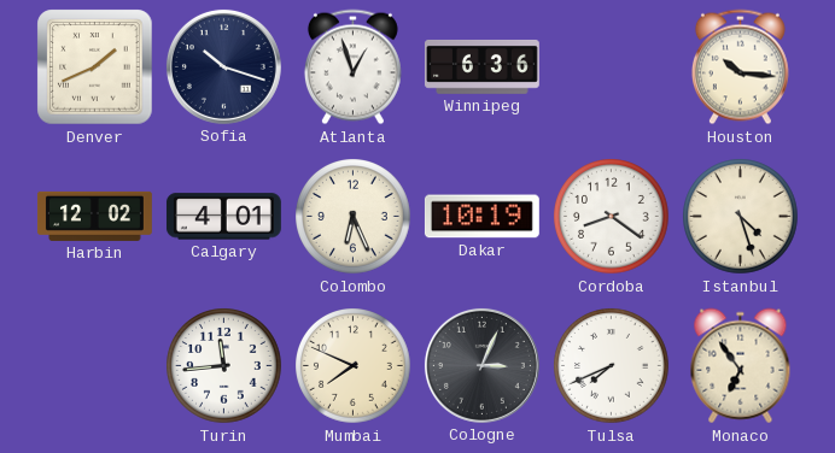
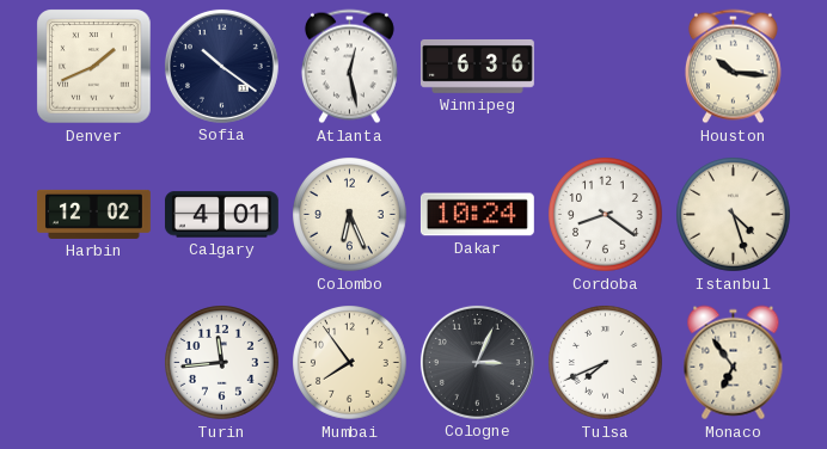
Sofia: 10:18 -> 10:21 (221, 66)
Atlanta: 12:57 -> 12:28 (349, 67)
Dakar: 10:19 -> 10:24 (477, 215)
Mumbai: 7:49 -> 7:54 (350, 363)
